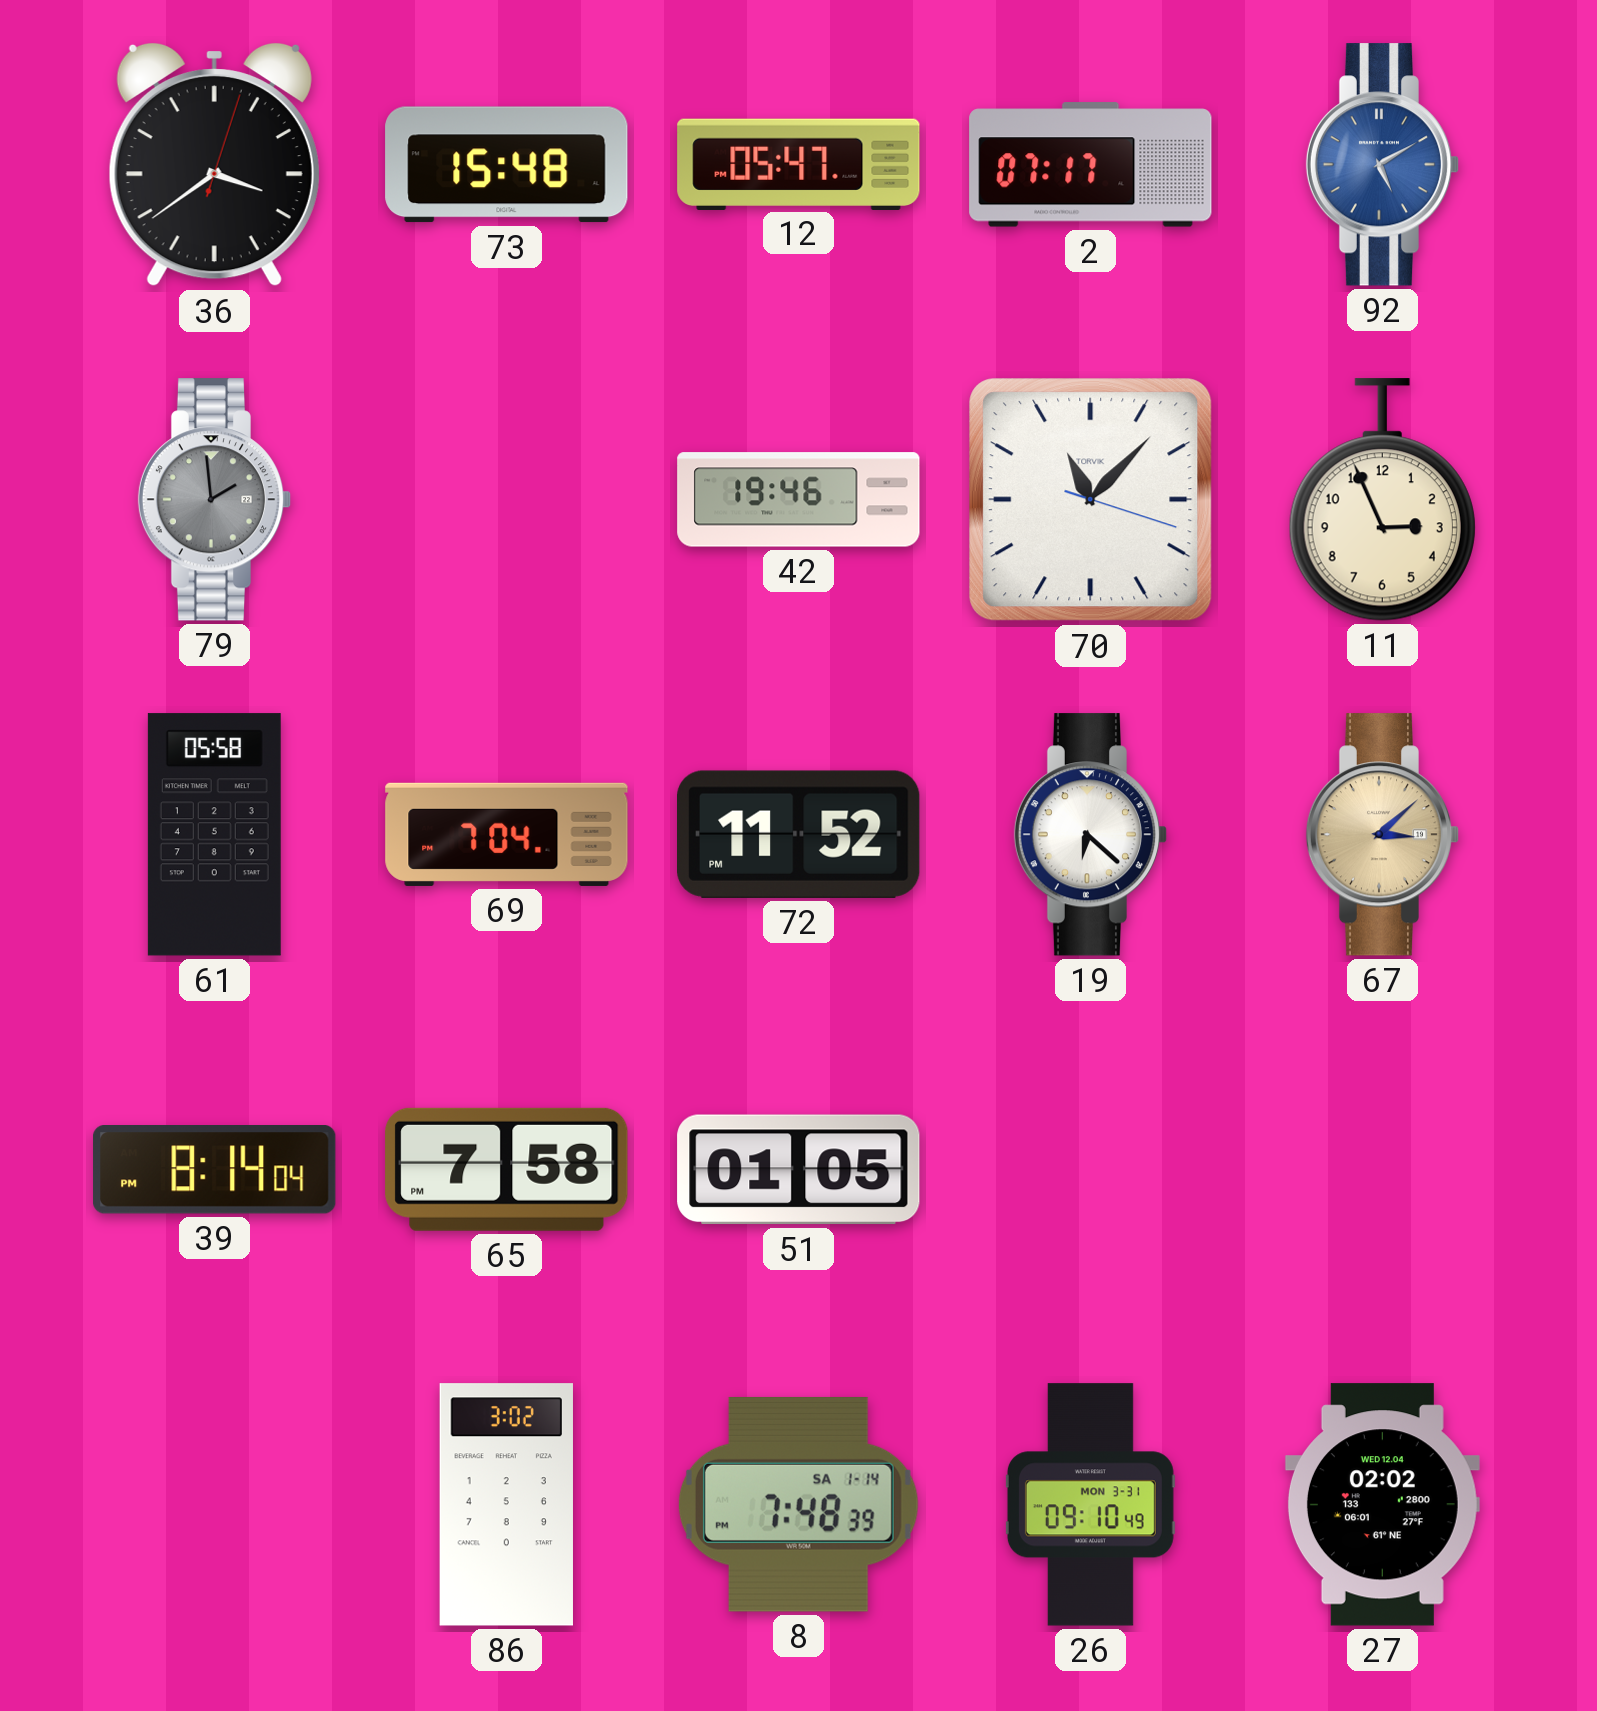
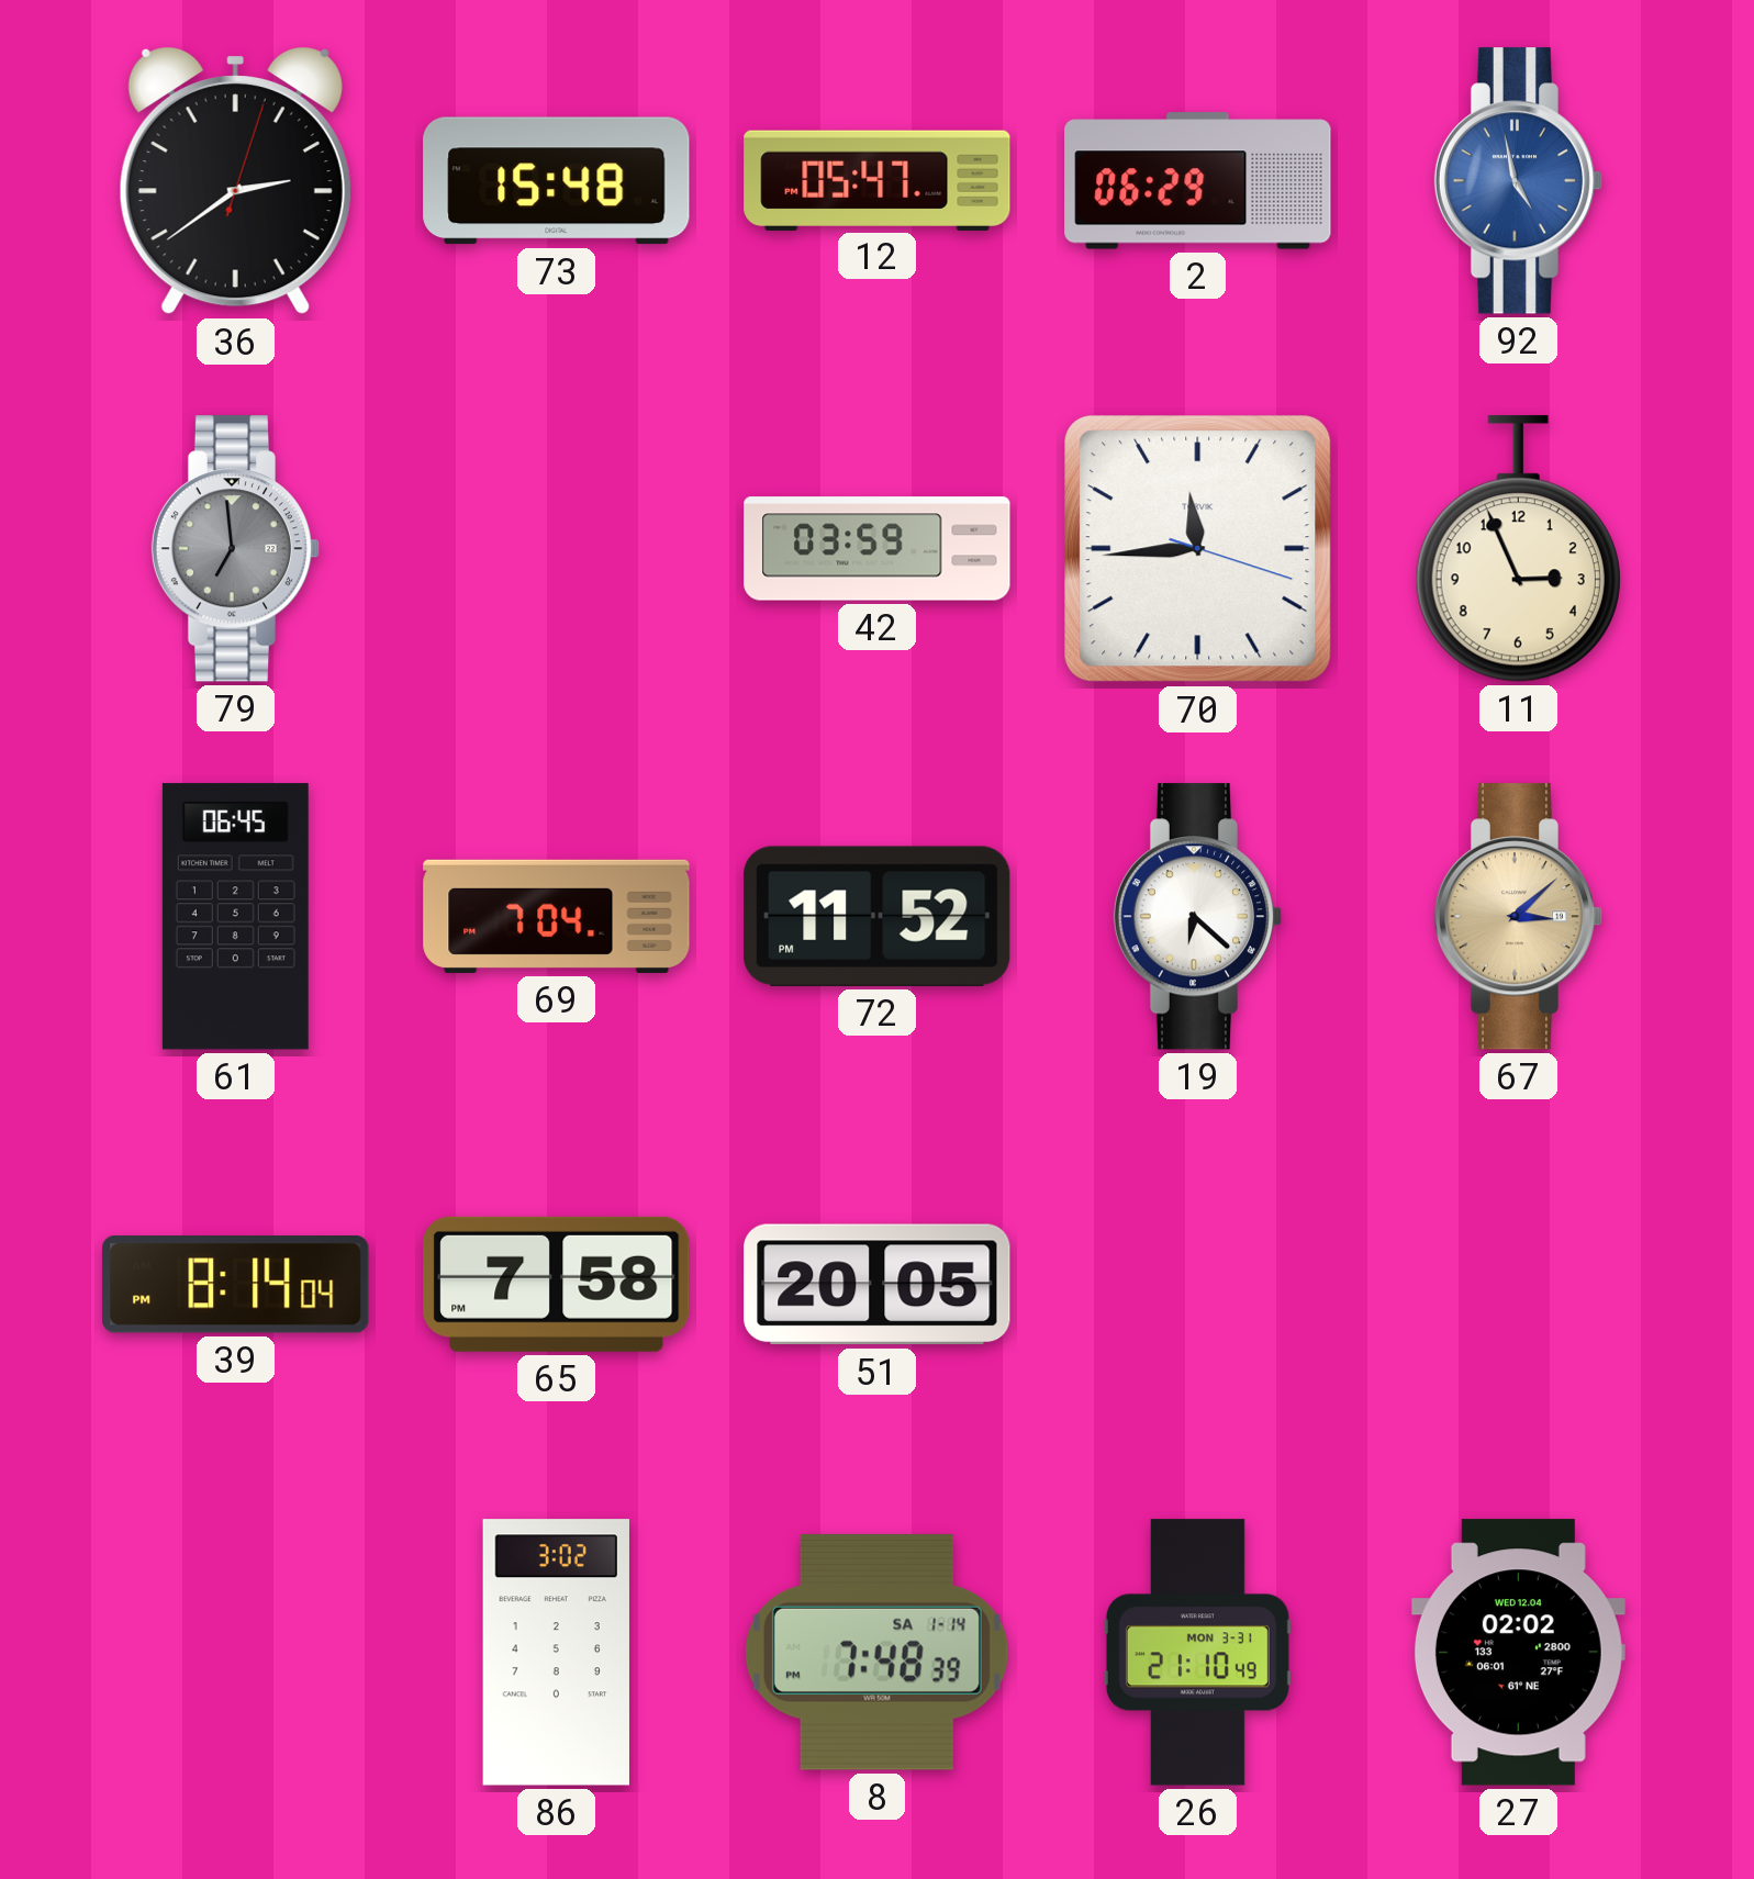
36: 3:39 -> 2:39 (235, 181)
2: 07:17 -> 06:29 (1198, 181)
92: 5:10 -> 4:58 (1519, 181)
79: 1:59 -> 6:59 (236, 549)
42: 19:46 -> 03:59 (878, 549)
70: 11:07 -> 11:44 (1198, 549)
61: 05:58 -> 06:45 (235, 917)
51: 01:05 -> 20:05 (878, 1285)
26: 09:10 -> 21:10 (1197, 1653)
